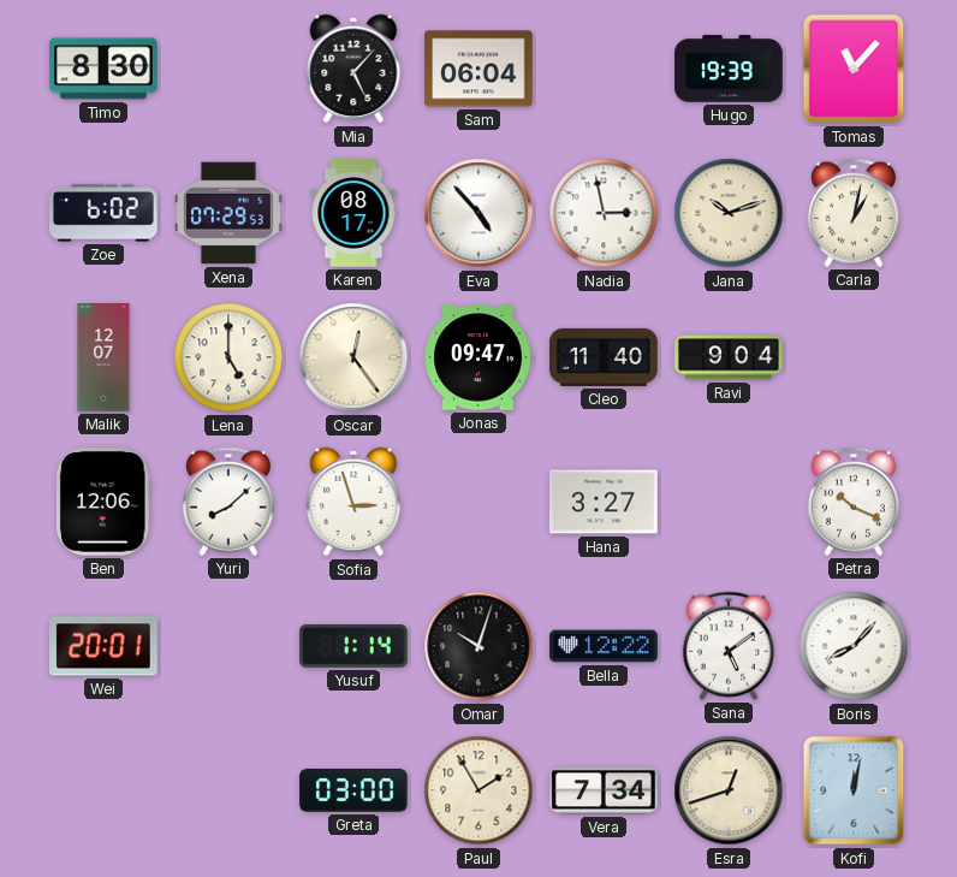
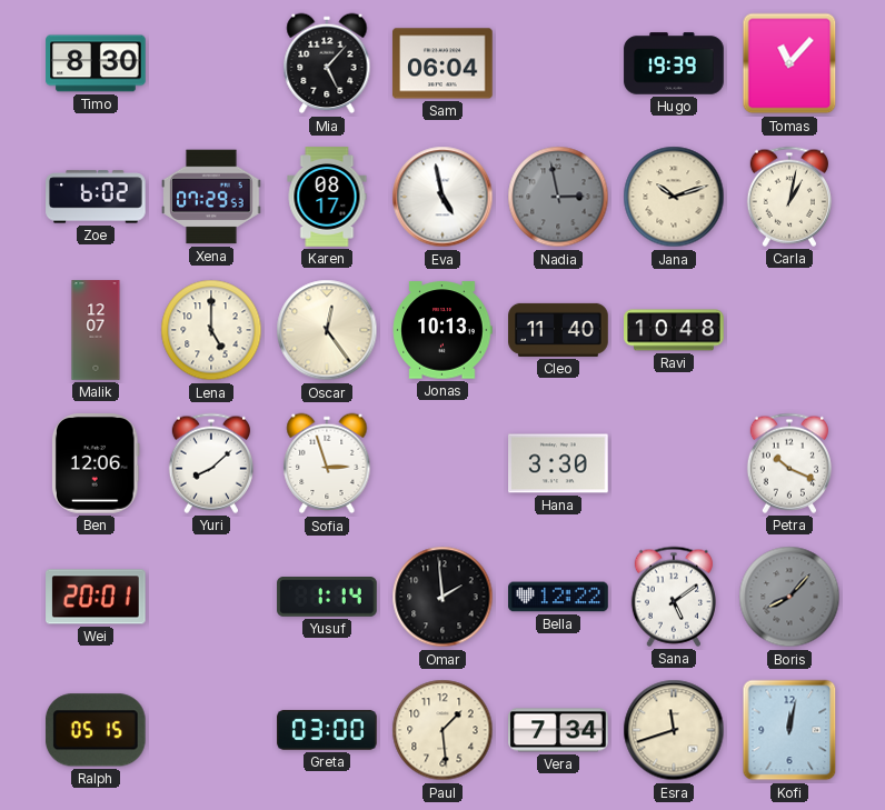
Eva: 4:53 -> 4:58 (442, 197)
Nadia dial: white -> grey (558, 197)
Jonas: 09:47 -> 10:13 (442, 330)
Ravi: 9:04 -> 10:48 (674, 330)
Hana: 3:27 -> 3:30 (558, 463)
Omar: 10:03 -> 1:59 (442, 597)
Boris dial: white -> grey (789, 597)
Ralph: none -> 05:15 (96, 730)
Paul: 1:55 -> 1:29 (442, 730)
Esra: 12:42 -> 11:42 (674, 730)
